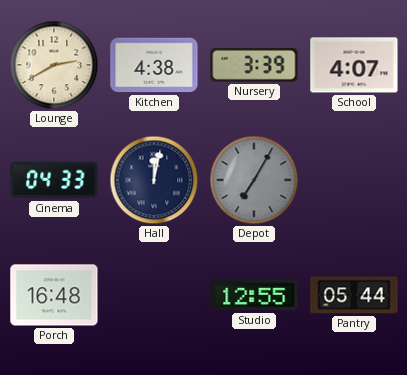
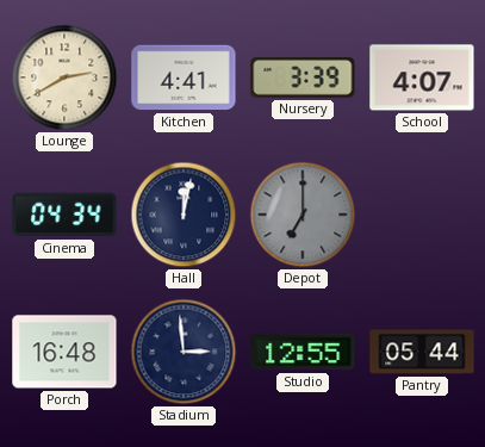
Kitchen: 4:38 -> 4:41 (184, 77)
Cinema: 04:33 -> 04:34 (64, 215)
Depot: 7:05 -> 7:00 (303, 215)
Stadium: none -> 2:59 (184, 352)
